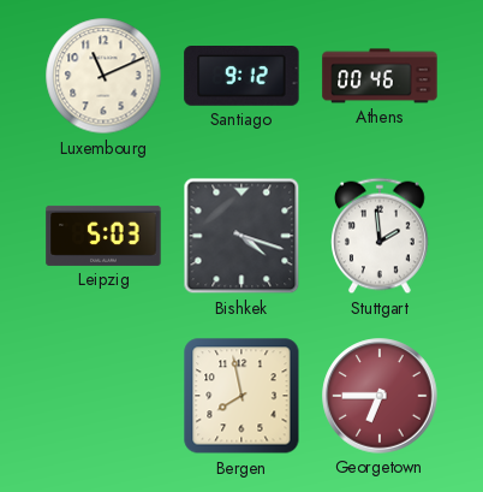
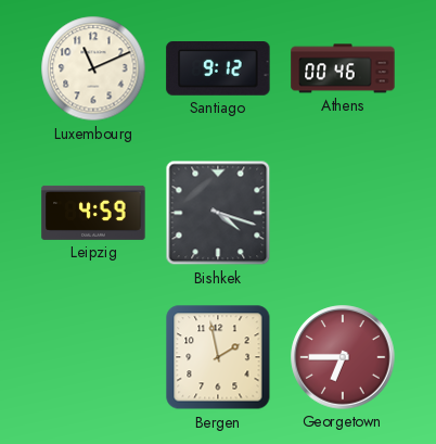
Leipzig: 5:03 -> 4:59 (93, 213)
Stuttgart: 1:59 -> none (381, 236)
Bergen: 7:58 -> 1:58 (218, 357)
